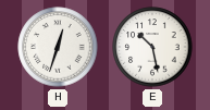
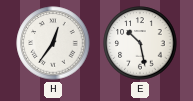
H: 12:33 -> 12:36 (53, 43)
